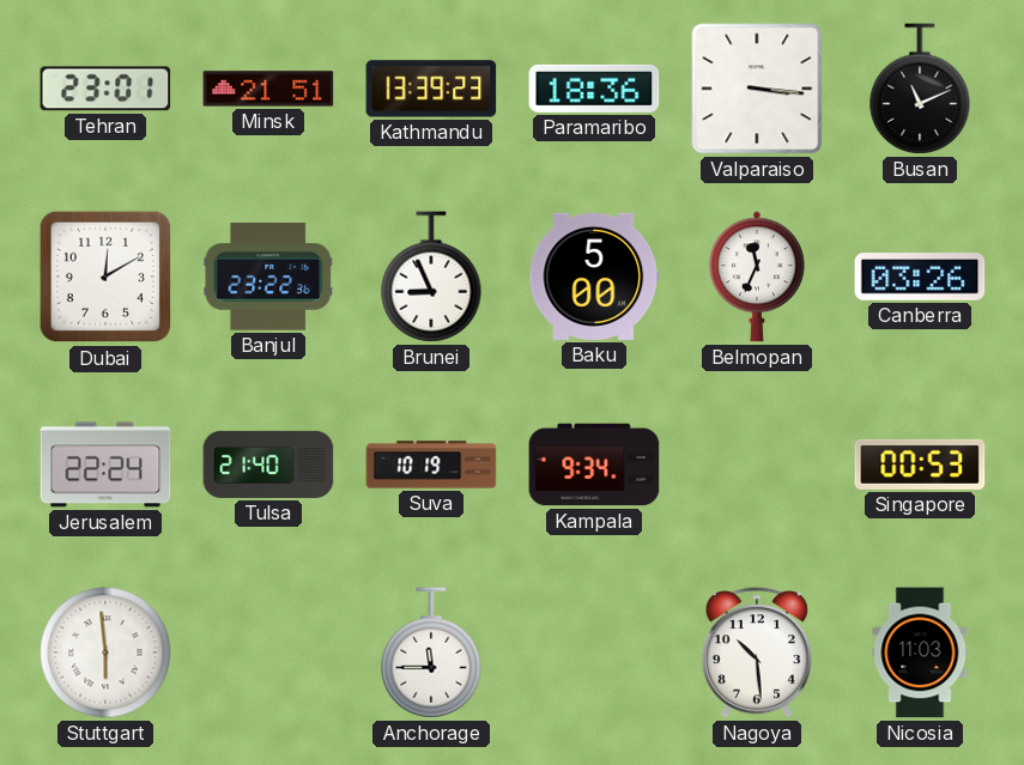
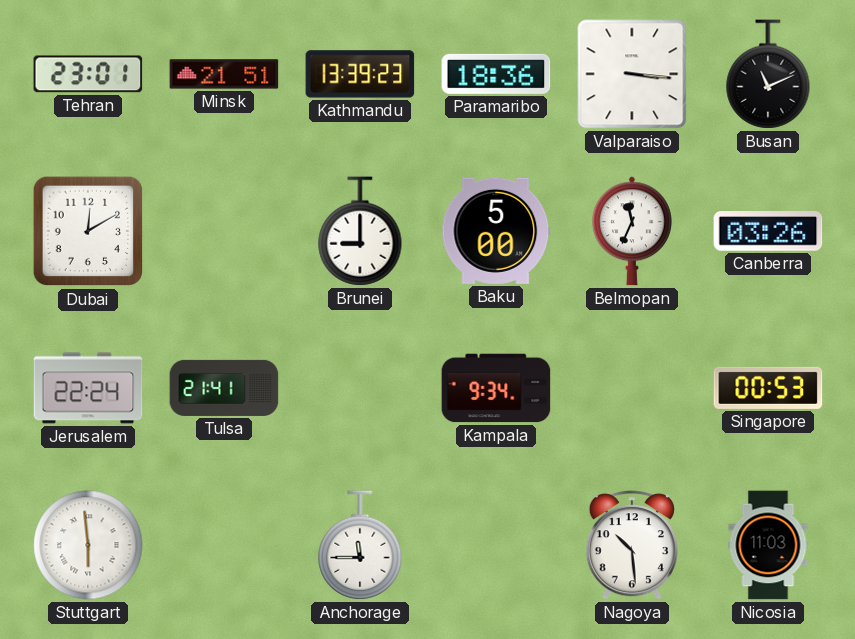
Banjul: 23:22 -> none (268, 277)
Brunei: 8:56 -> 9:00 (360, 231)
Tulsa: 21:40 -> 21:41 (224, 388)
Suva: 10:19 -> none (431, 465)
